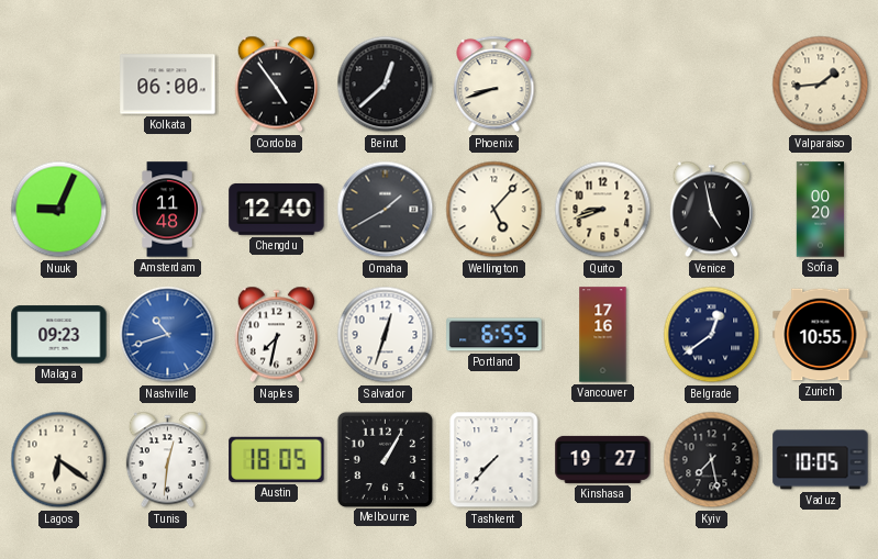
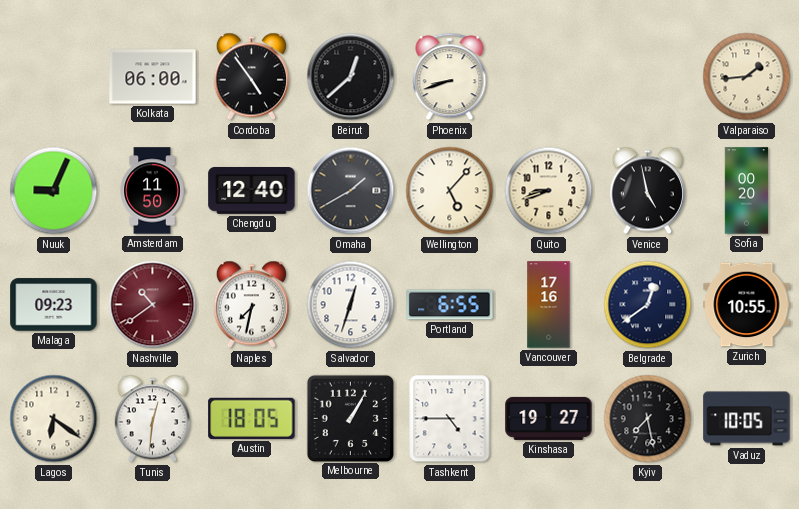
Amsterdam: 11:48 -> 11:50 (152, 191)
Nashville: 10:42 -> 10:39 (153, 305)
Nashville dial: blue -> burgundy (153, 305)
Tashkent: 7:37 -> 4:45 (450, 419)
